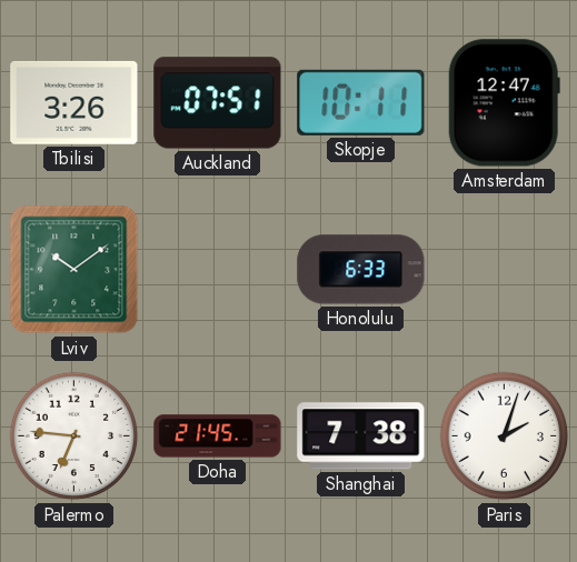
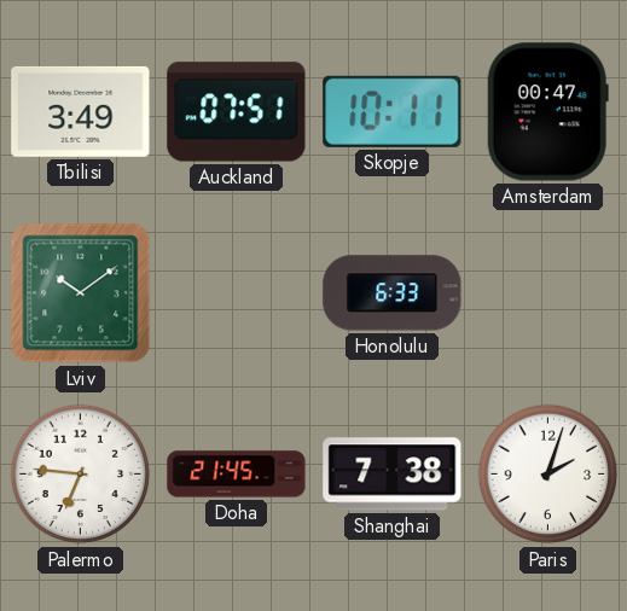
Tbilisi: 3:26 -> 3:49 (81, 111)
Amsterdam: 12:47 -> 00:47 (547, 112)
